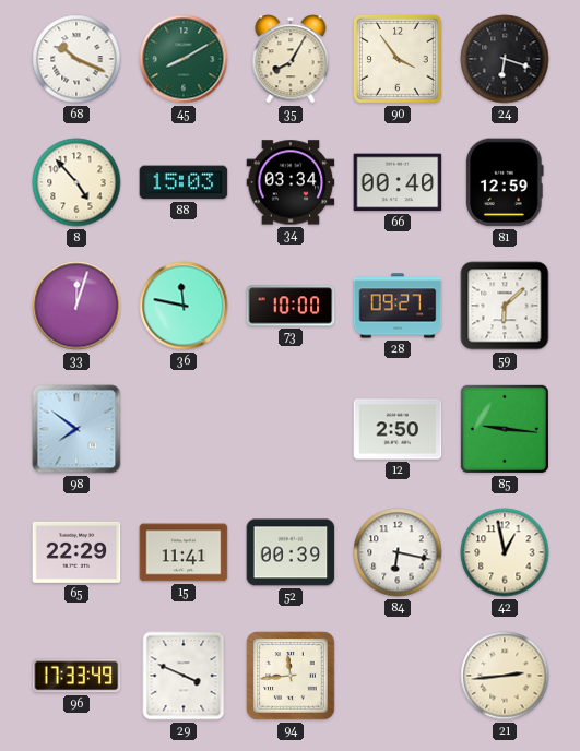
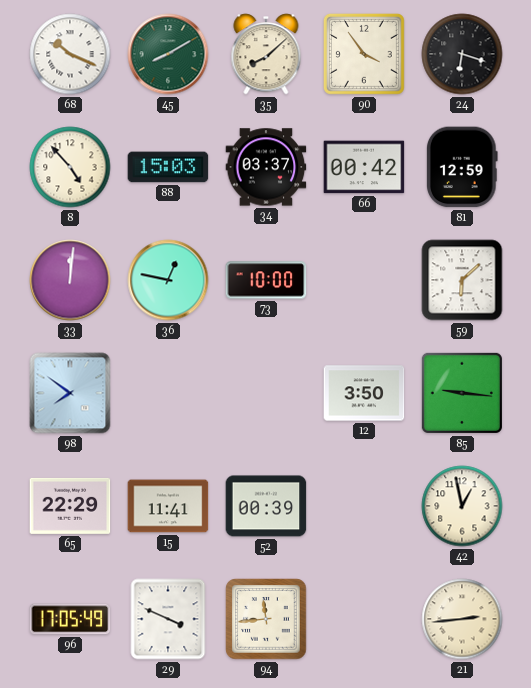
35: 8:05 -> 8:08 (266, 54)
34: 03:34 -> 03:37 (266, 167)
66: 00:40 -> 00:42 (364, 167)
33: 12:03 -> 12:01 (70, 280)
36: 11:47 -> 12:47 (168, 280)
28: 09:27 -> none (398, 306)
12: 2:50 -> 3:50 (364, 393)
84: 6:17 -> none (398, 552)
96: 17:33 -> 17:05 (70, 619)
